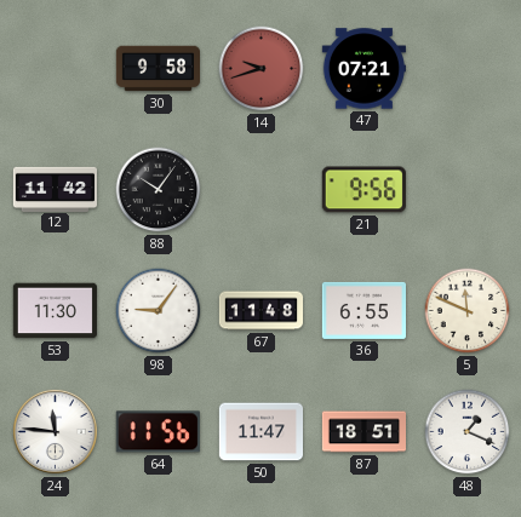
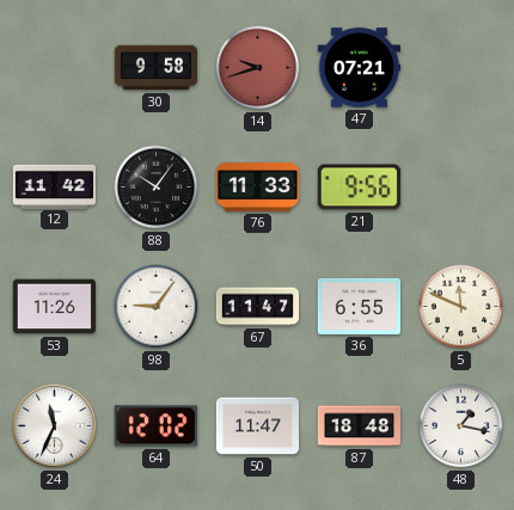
76: none -> 11:33 (257, 188)
53: 11:30 -> 11:26 (54, 307)
67: 11:48 -> 11:47 (258, 307)
24: 11:46 -> 11:34 (54, 425)
64: 11:56 -> 12:02 (155, 426)
87: 18:51 -> 18:48 (359, 426)
48: 1:19 -> 1:17 (461, 426)
